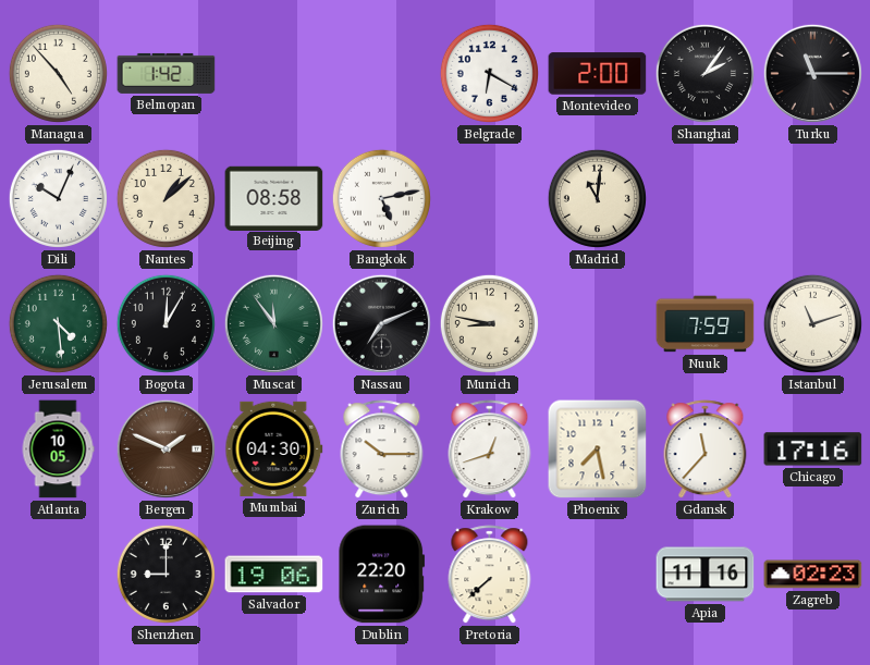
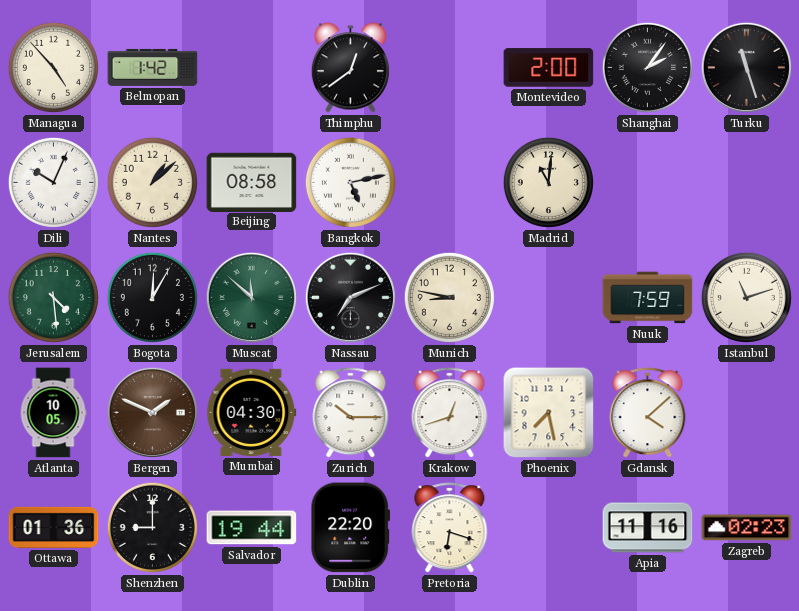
Thimphu: none -> 12:39 (350, 68)
Belgrade: 6:20 -> none (489, 73)
Turku: 11:15 -> 11:27 (746, 67)
Muscat: 11:54 -> 11:52 (251, 297)
Gdansk: 11:37 -> 4:08 (648, 413)
Chicago: 17:16 -> none (813, 450)
Ottawa: none -> 01:36 (54, 527)
Salvador: 19:06 -> 19:44 (252, 528)
Pretoria: 7:38 -> 6:18 (450, 528)
